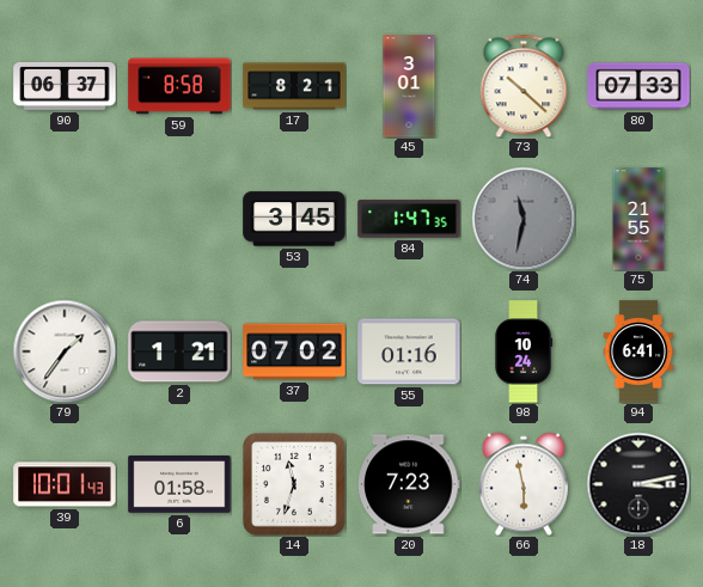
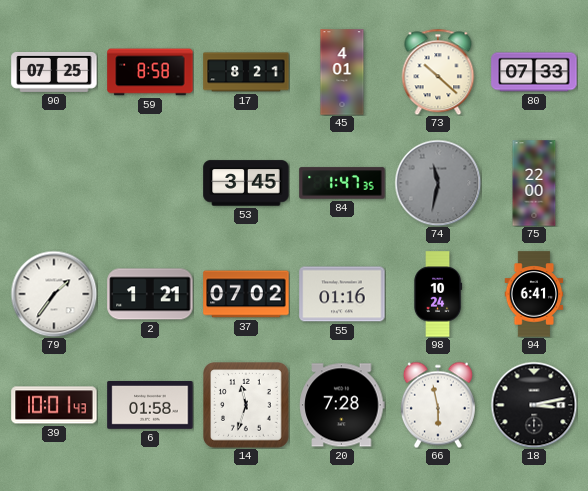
90: 06:37 -> 07:25 (54, 72)
45: 3:01 -> 4:01 (342, 72)
75: 21:55 -> 22:00 (534, 183)
20: 7:23 -> 7:28 (342, 405)
